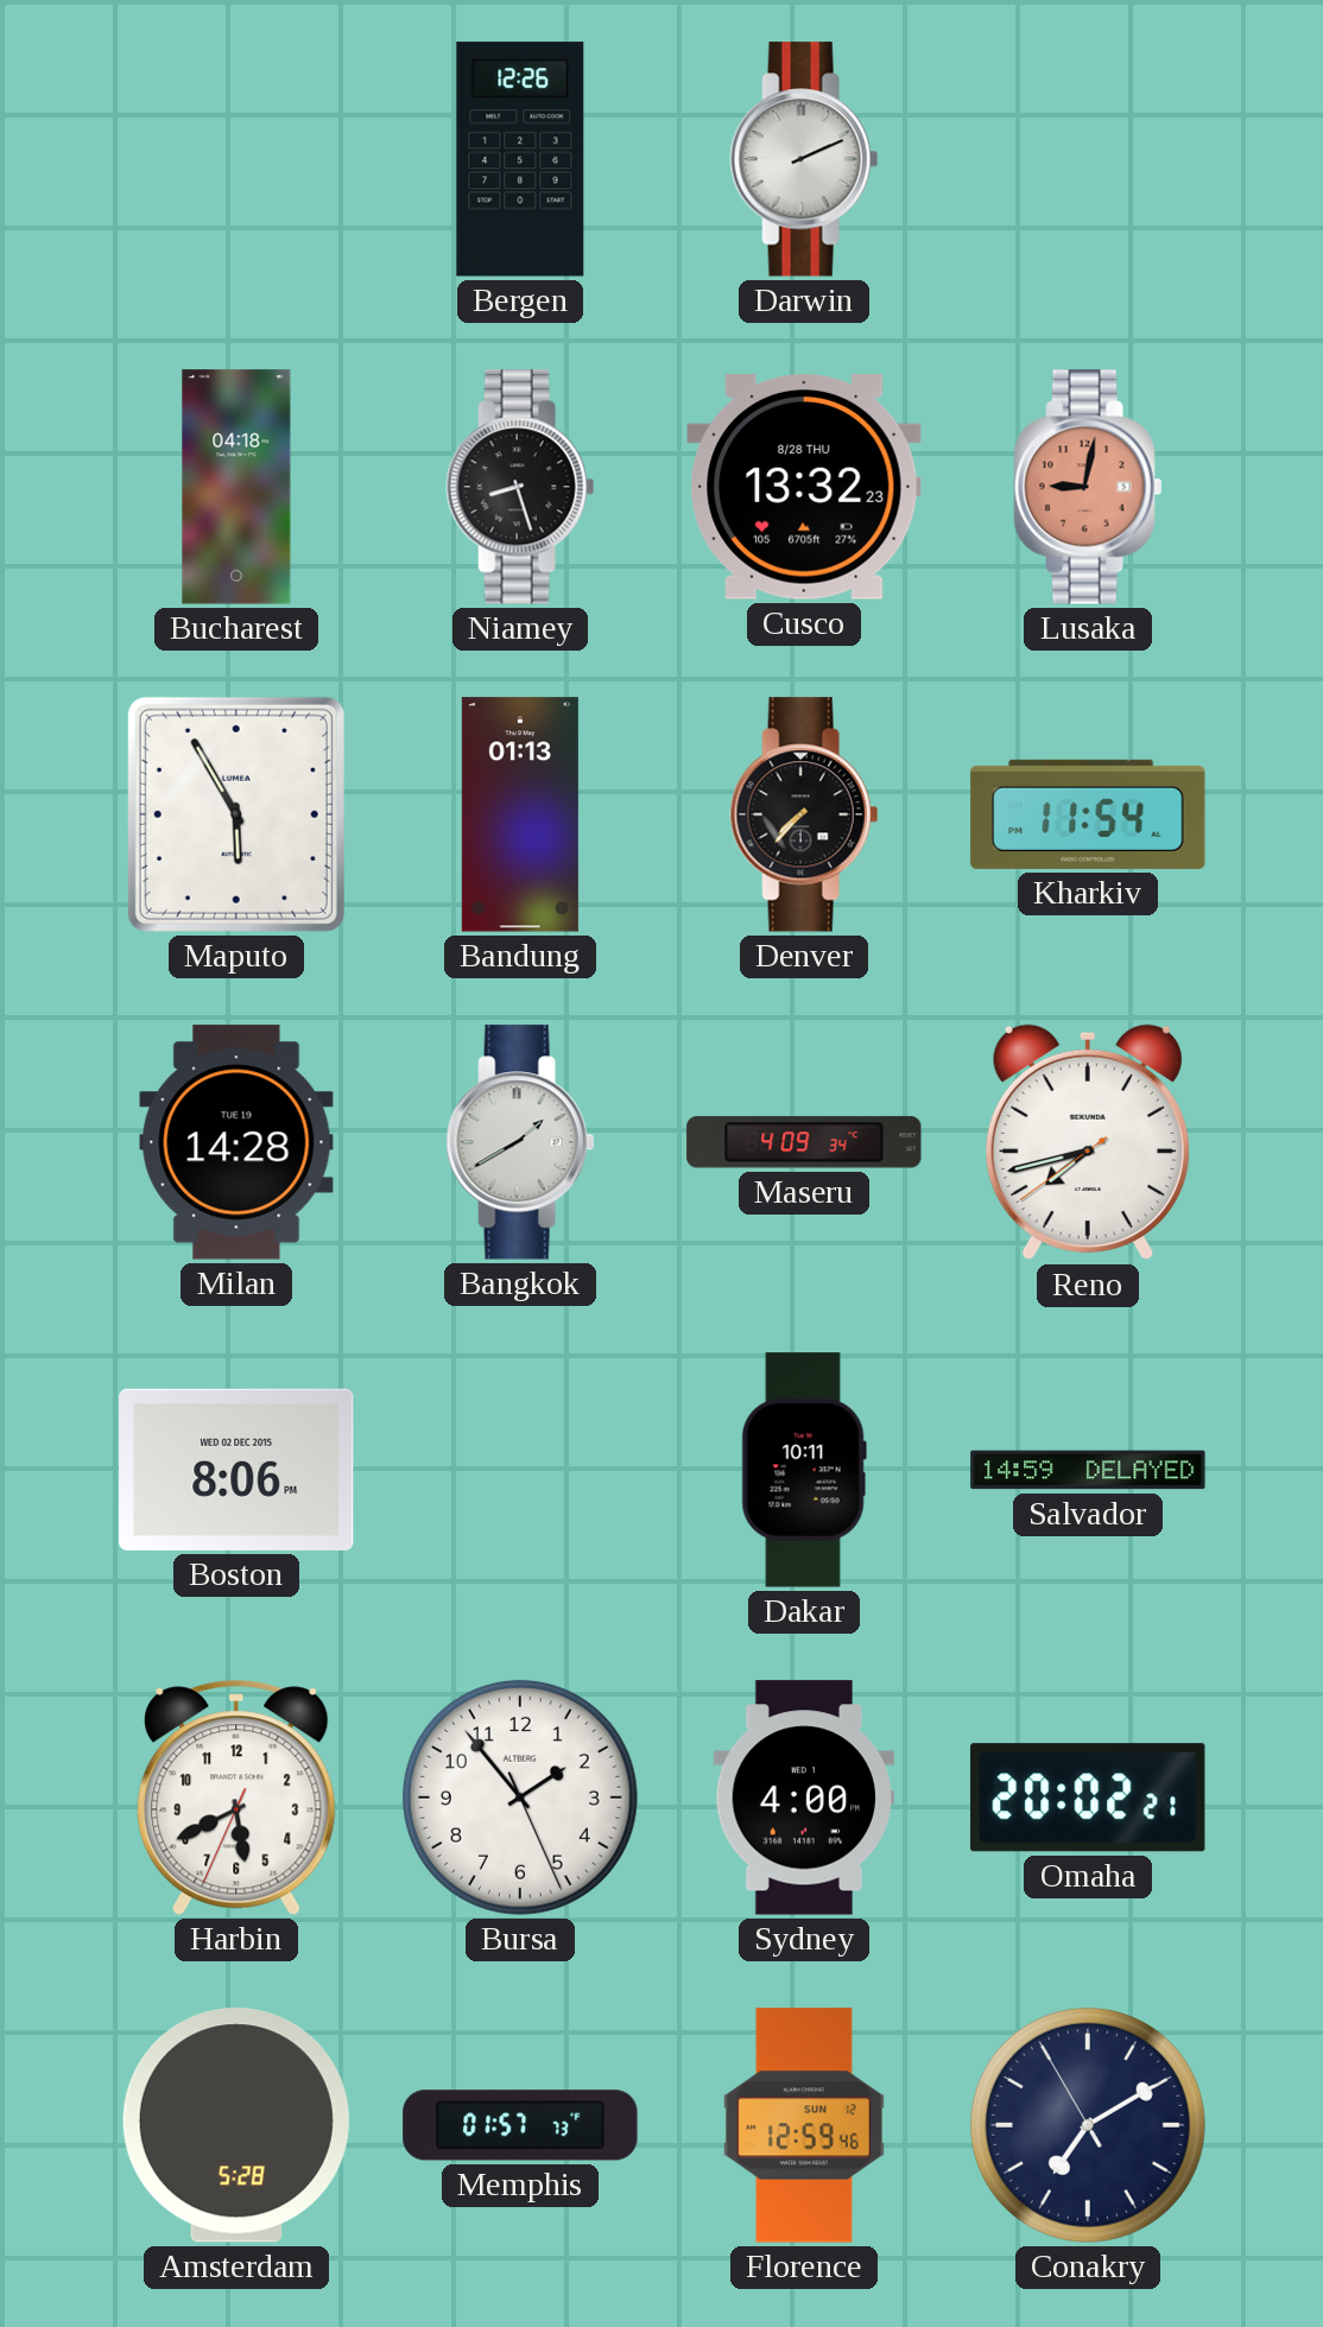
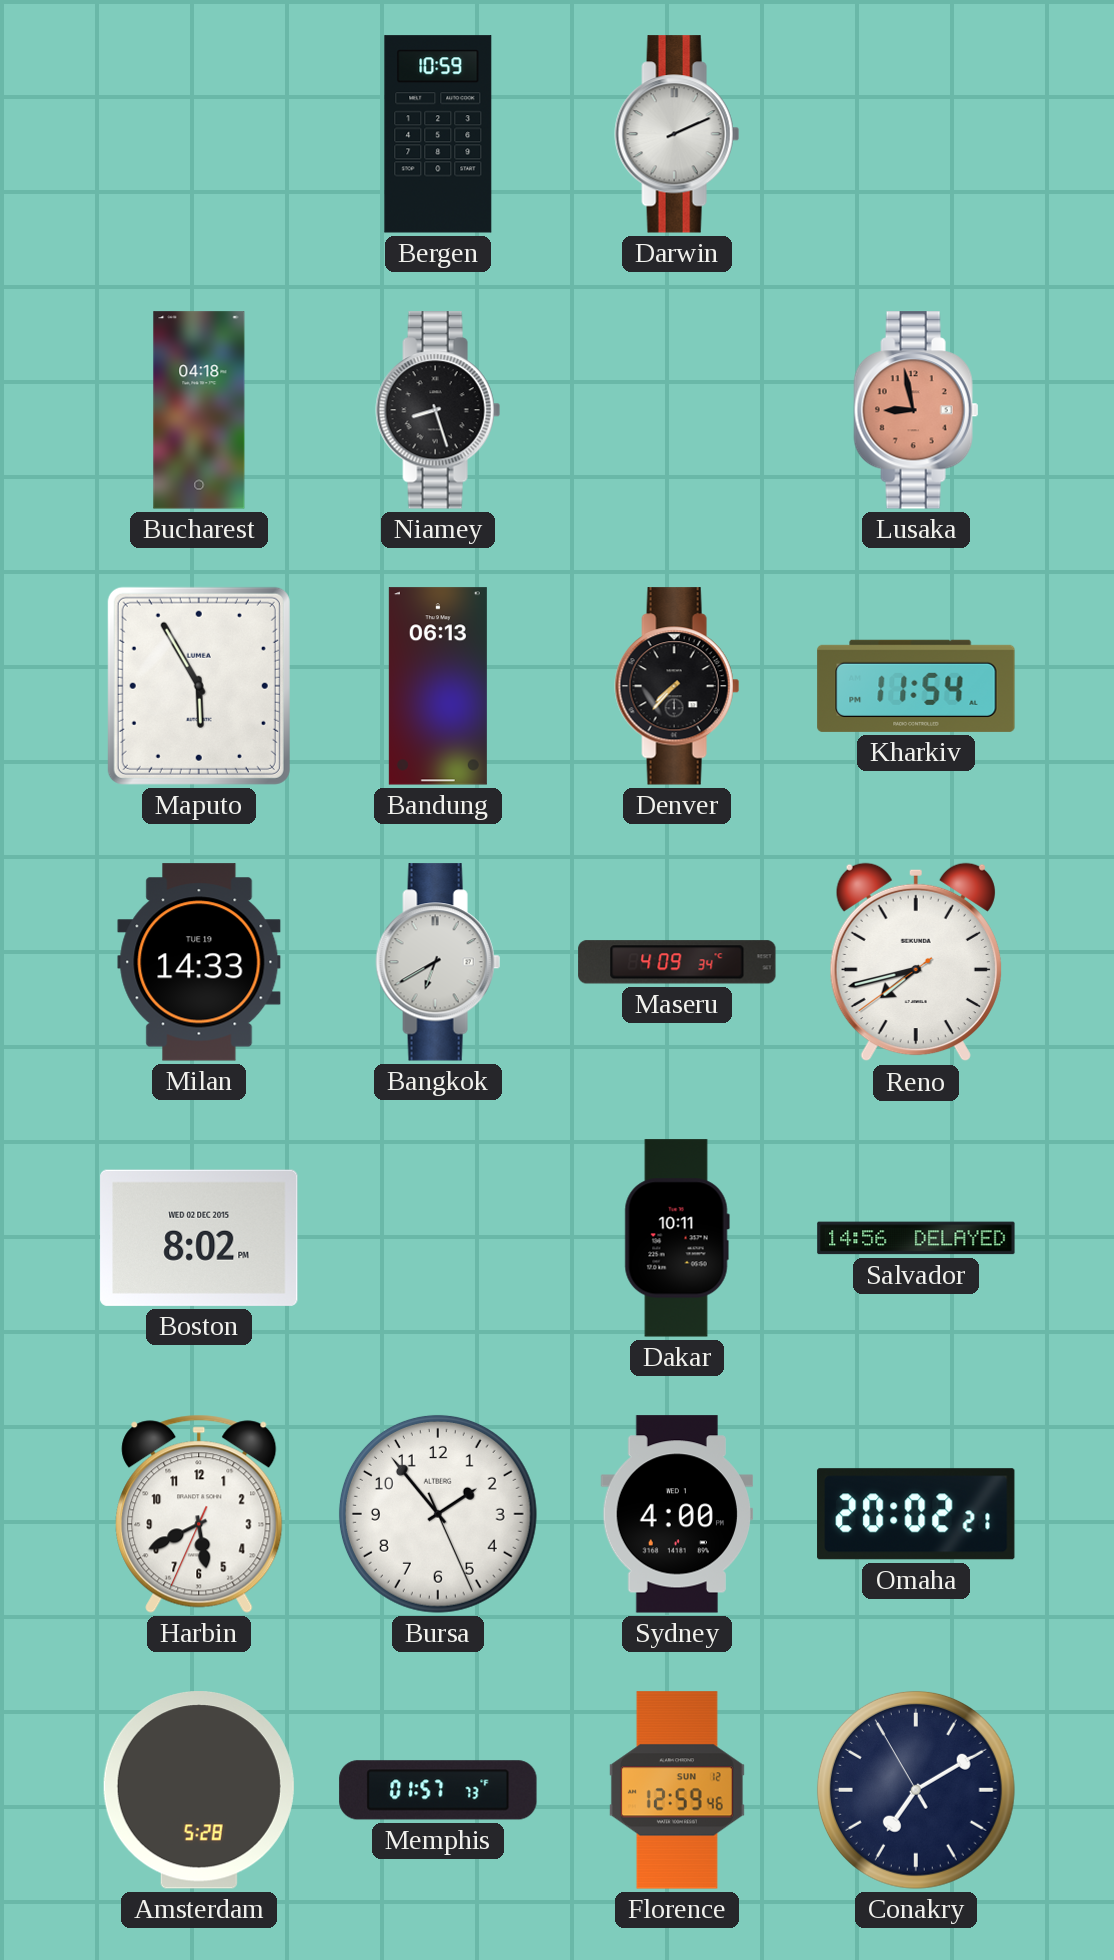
Bergen: 12:26 -> 10:59 (438, 134)
Cusco: 13:32 -> none (804, 488)
Lusaka: 9:02 -> 8:58 (916, 410)
Bandung: 01:13 -> 06:13 (438, 686)
Milan: 14:28 -> 14:33 (199, 962)
Bangkok: 1:40 -> 6:40 (438, 962)
Boston: 8:06 -> 8:02 (199, 1238)
Salvador: 14:59 -> 14:56 (916, 1238)
